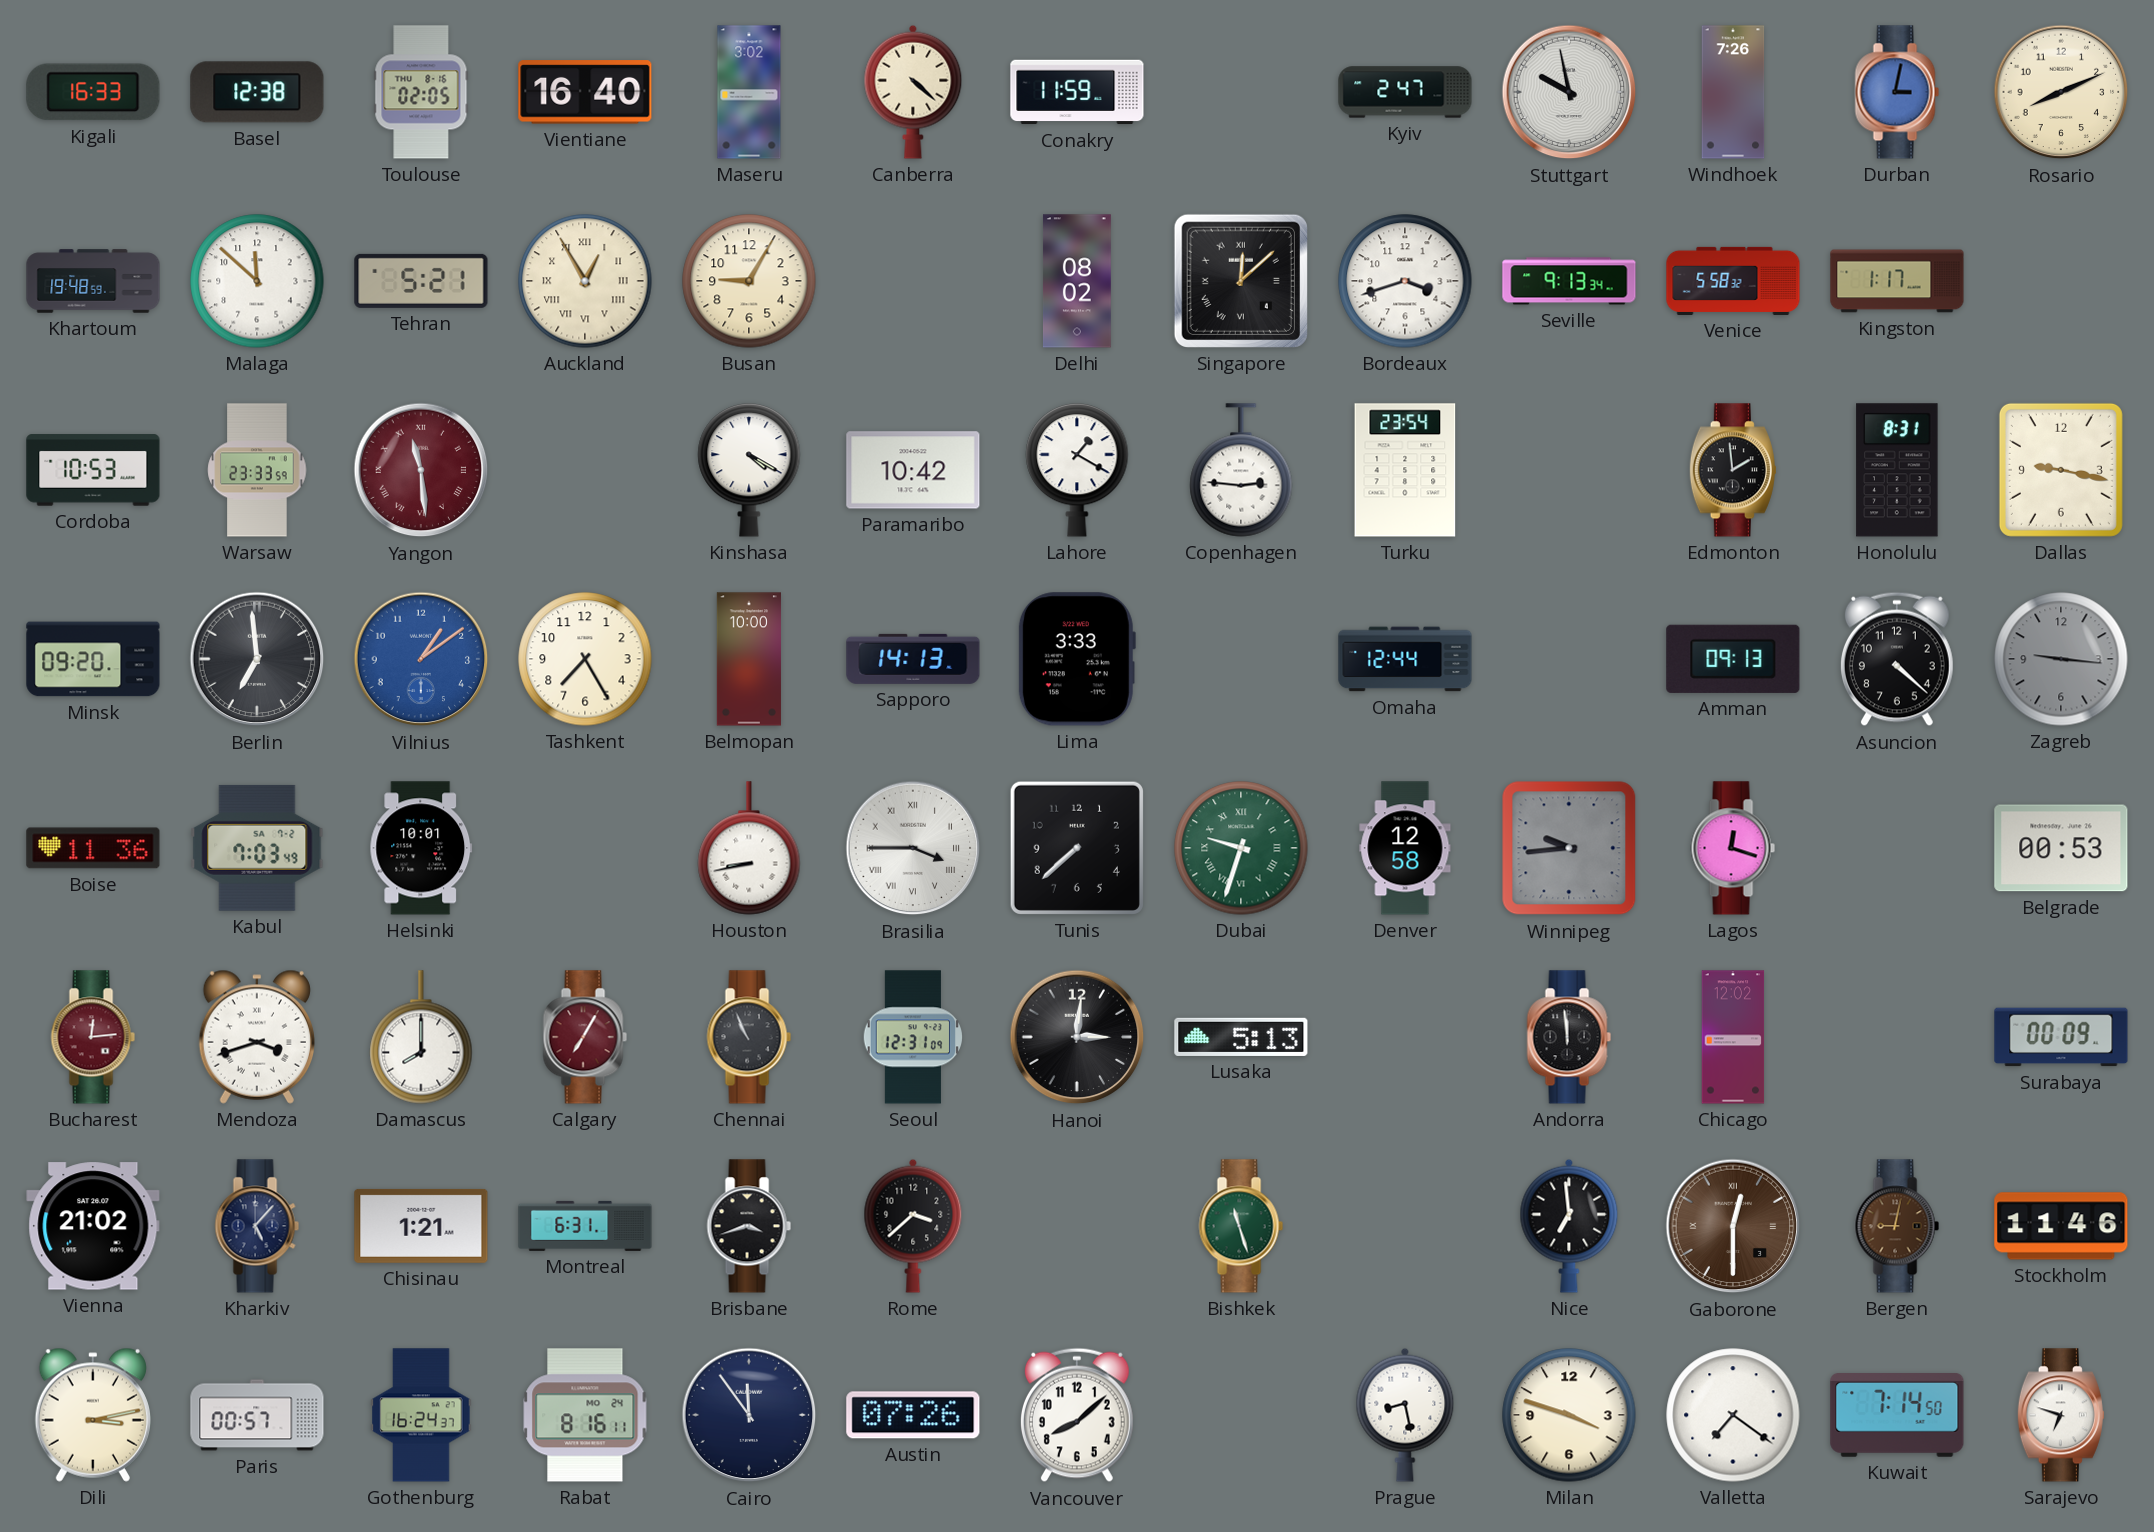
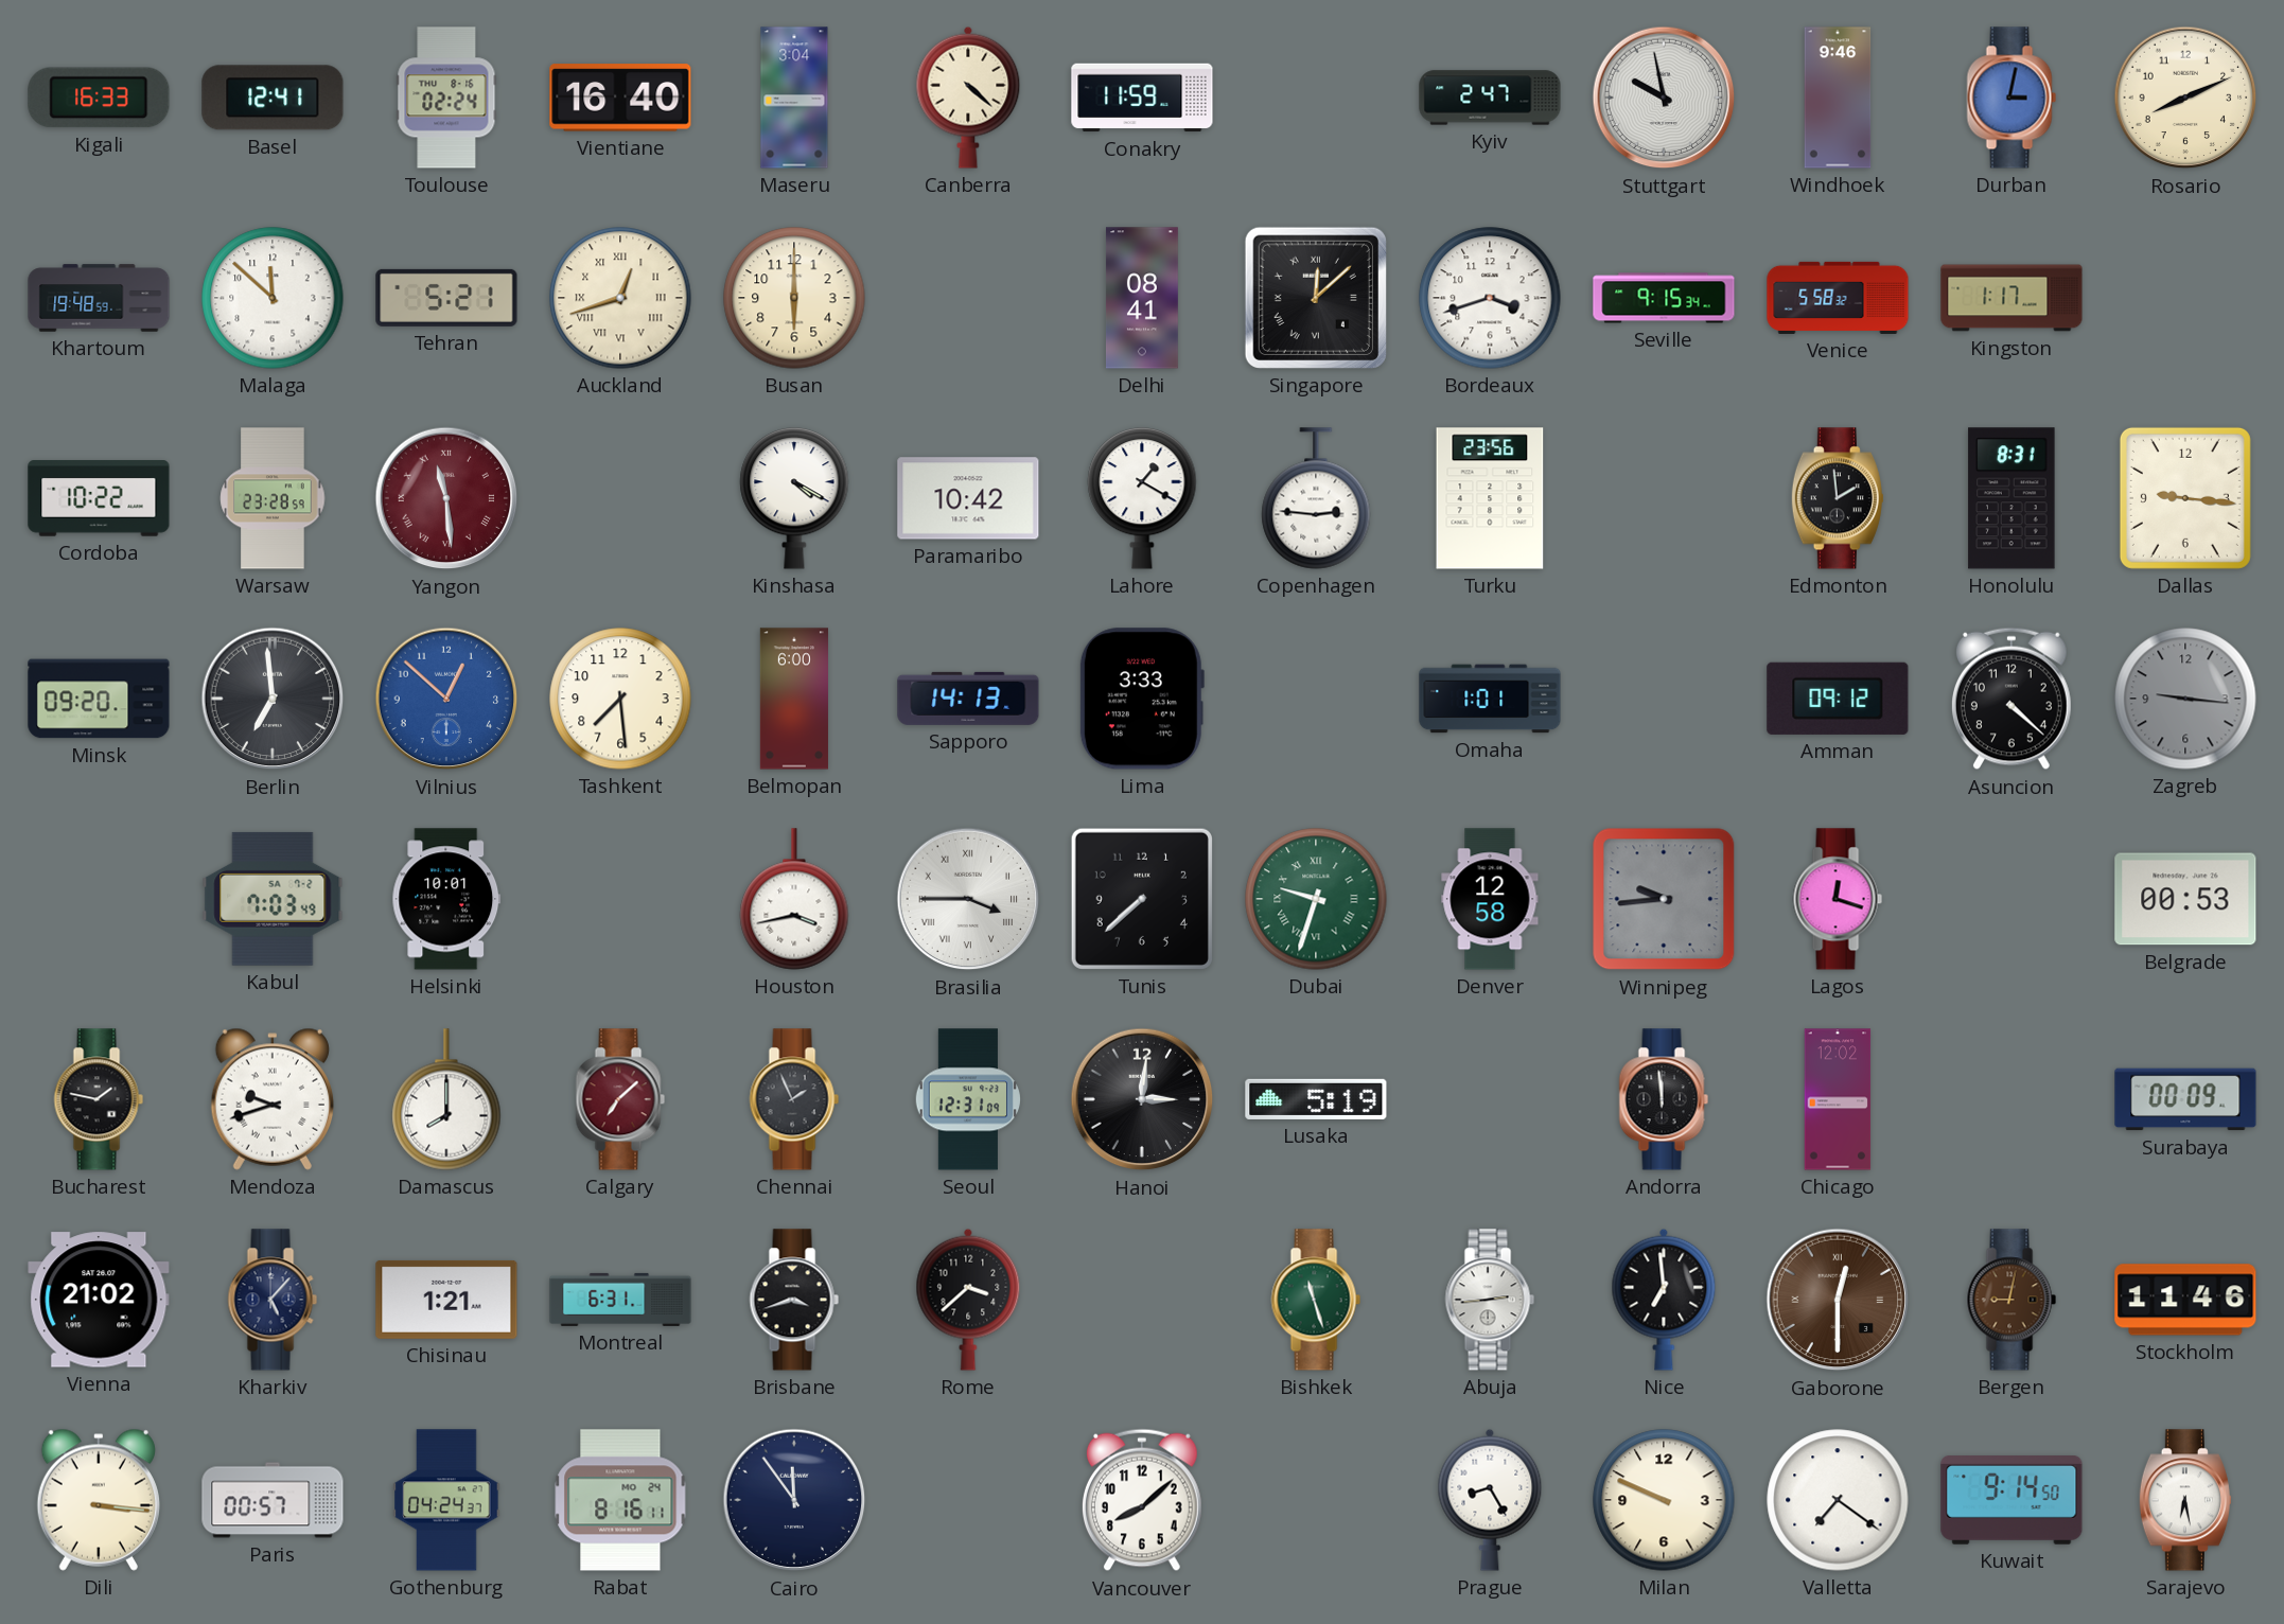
Basel: 12:38 -> 12:41 (273, 98)
Toulouse: 02:05 -> 02:24 (446, 98)
Maseru: 3:02 -> 3:04 (794, 98)
Windhoek: 7:26 -> 9:46 (1838, 98)
Auckland: 12:55 -> 12:42 (620, 298)
Busan: 9:05 -> 6:00 (794, 298)
Delhi: 08:02 -> 08:41 (1142, 298)
Seville: 9:13 -> 9:15 (1664, 298)
Cordoba: 10:53 -> 10:22 (99, 498)
Warsaw: 23:33 -> 23:28 (273, 498)
Turku: 23:54 -> 23:56 (1490, 498)
Dallas: 9:17 -> 9:16 (2185, 498)
Vilnius: 1:09 -> 12:52 (446, 699)
Tashkent: 7:25 -> 7:29 (620, 699)
Belmopan: 10:00 -> 6:00 (794, 699)
Omaha: 12:44 -> 1:01 (1490, 699)
Amman: 09:13 -> 09:12 (1838, 699)
Boise: 11:36 -> none (93, 848)
Houston: 8:43 -> 3:43 (794, 899)
Bucharest: 12:14 -> 1:47 (99, 1099)
Bucharest dial: burgundy -> black (99, 1099)
Mendoza: 3:42 -> 9:42 (273, 1099)
Calgary: 7:05 -> 7:08 (620, 1099)
Chennai: 10:56 -> 1:56 (794, 1099)
Lusaka: 5:13 -> 5:19 (1316, 1099)
Abuja: none -> 2:44 (1490, 1300)
Dili: 3:13 -> 3:16 (99, 1500)
Gothenburg: 16:24 -> 04:24 (446, 1500)
Austin: 07:26 -> none (913, 1415)
Prague: 8:28 -> 8:25 (1490, 1500)
Milan: 3:48 -> 9:49 (1664, 1500)
Kuwait: 7:14 -> 9:14 (2011, 1501)
Sarajevo: 6:48 -> 6:28 (2185, 1500)
